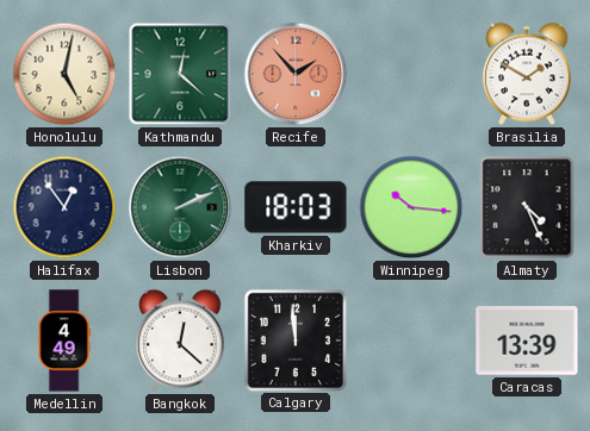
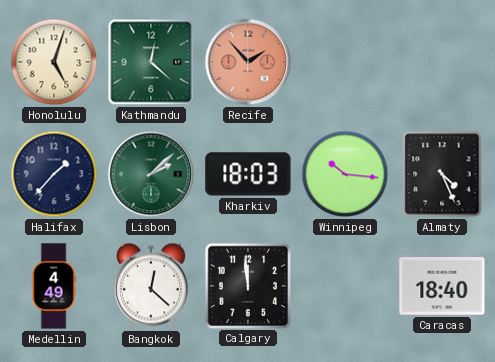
Honolulu: 5:02 -> 5:03 (54, 62)
Brasilia: 1:50 -> none (528, 74)
Halifax: 12:54 -> 1:37 (54, 174)
Lisbon: 2:11 -> 2:08 (151, 174)
Caracas: 13:39 -> 18:40 (442, 286)
